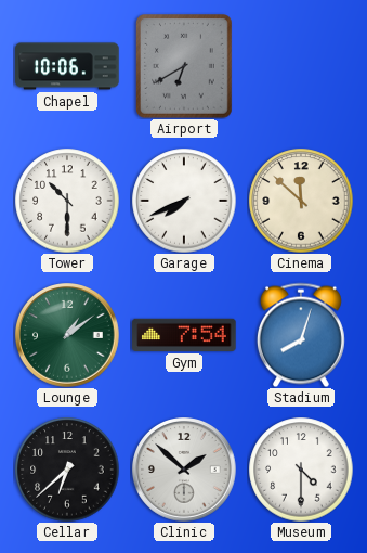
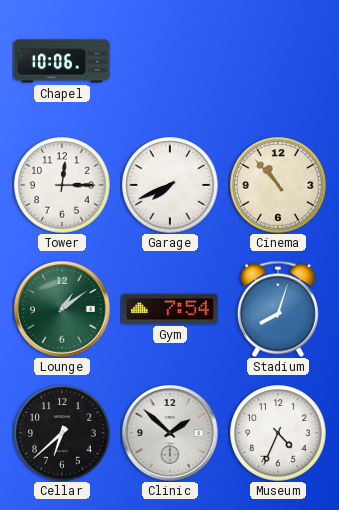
Airport: 6:40 -> none (185, 67)
Tower: 10:30 -> 12:15 (62, 185)
Cinema: 11:52 -> 10:53 (278, 185)
Museum: 4:30 -> 4:34 (278, 433)
